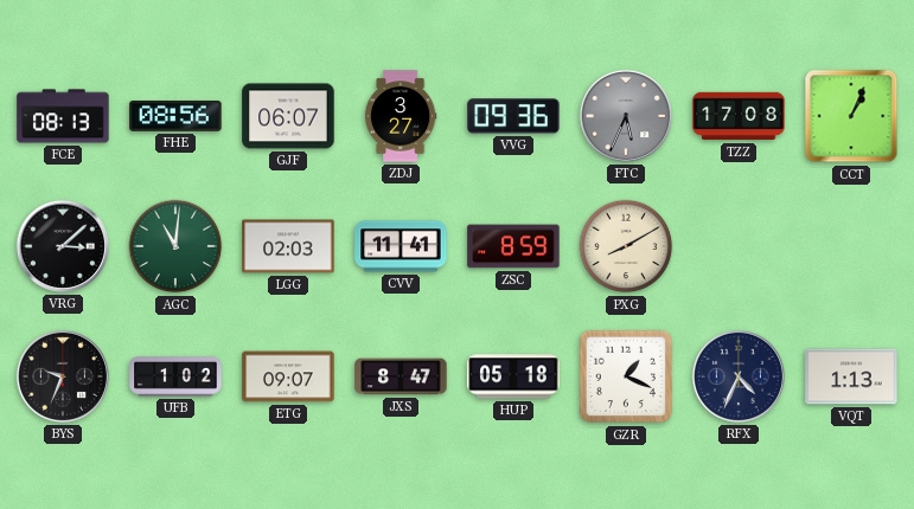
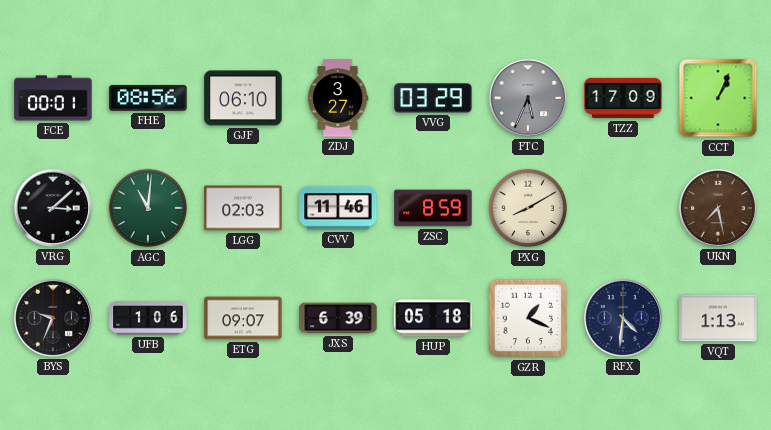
FCE: 08:13 -> 00:01 (53, 98)
GJF: 06:07 -> 06:10 (243, 98)
VVG: 09:36 -> 03:29 (433, 98)
TZZ: 17:08 -> 17:09 (623, 98)
CVV: 11:41 -> 11:46 (338, 208)
UKN: none -> 7:28 (718, 208)
UFB: 1:02 -> 1:06 (148, 318)
JXS: 8:47 -> 6:39 (338, 318)
RFX: 4:34 -> 4:31 (623, 318)
